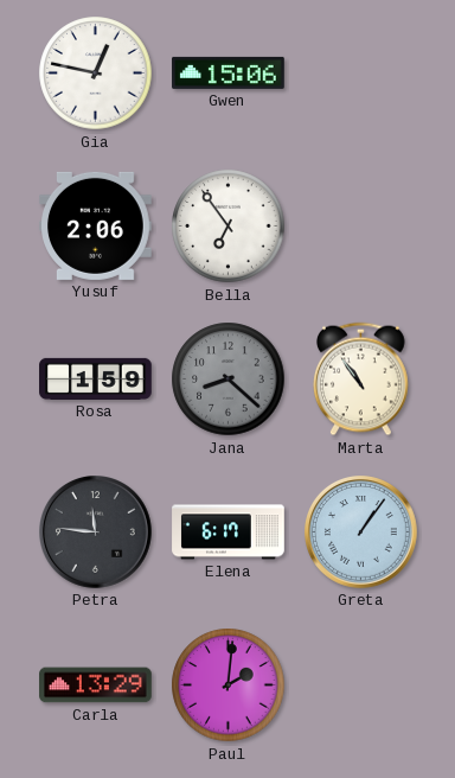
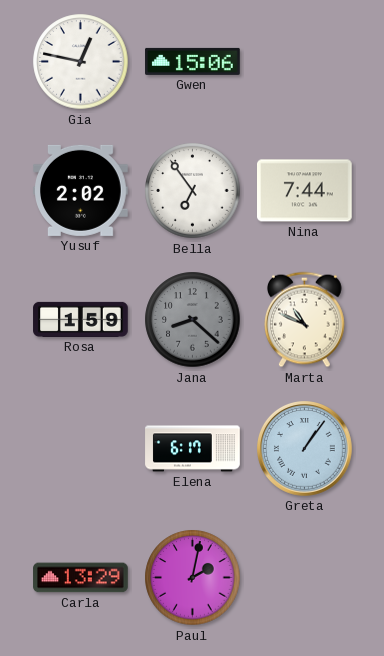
Yusuf: 2:06 -> 2:02 (81, 190)
Nina: none -> 7:44 (305, 191)
Marta: 10:54 -> 10:49 (305, 320)
Petra: 11:46 -> none (96, 533)
Paul: 2:01 -> 2:02 (193, 578)
